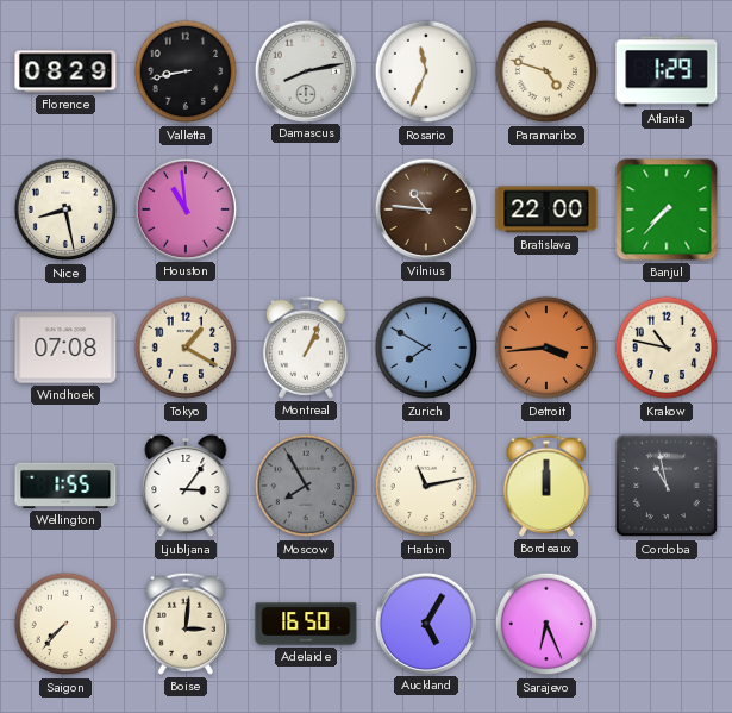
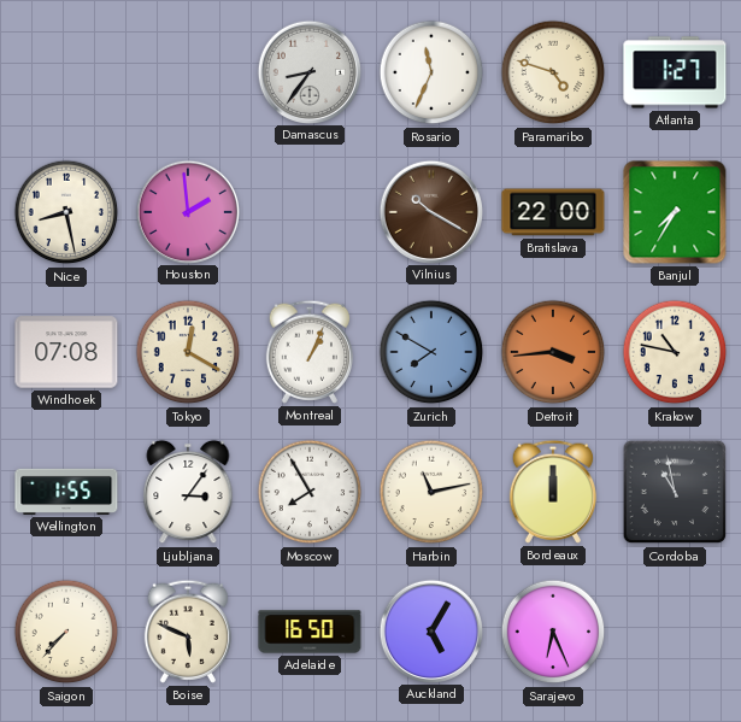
Florence: 08:29 -> none (65, 71)
Valletta: 8:43 -> none (186, 71)
Damascus: 8:13 -> 8:36 (308, 71)
Atlanta: 1:29 -> 1:27 (675, 72)
Houston: 10:59 -> 1:59 (187, 211)
Vilnius: 10:46 -> 10:20 (430, 211)
Banjul: 7:37 -> 7:35 (675, 212)
Tokyo: 1:20 -> 12:20 (188, 352)
Moscow dial: grey -> white (310, 492)
Boise: 3:01 -> 5:49 (187, 632)
